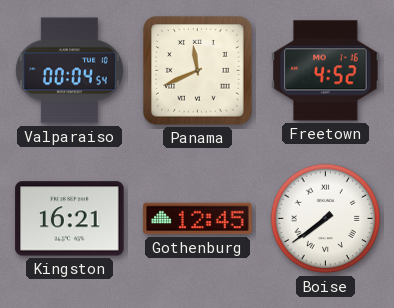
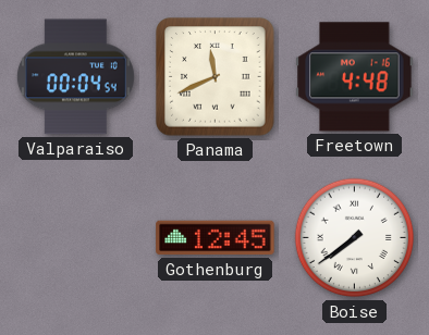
Freetown: 4:52 -> 4:48 (355, 77)
Kingston: 16:21 -> none (70, 219)
